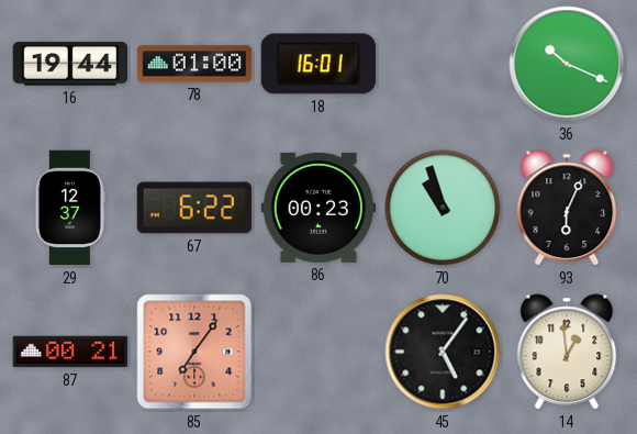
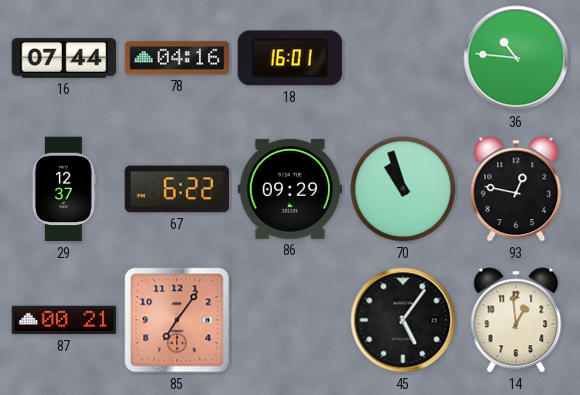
16: 19:44 -> 07:44 (64, 58)
78: 01:00 -> 04:16 (177, 58)
36: 10:19 -> 10:46 (516, 58)
86: 00:23 -> 09:29 (290, 189)
93: 6:04 -> 12:47 (516, 189)
